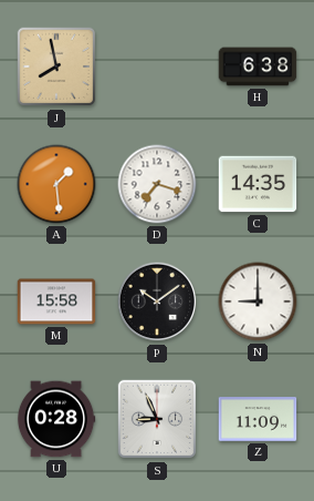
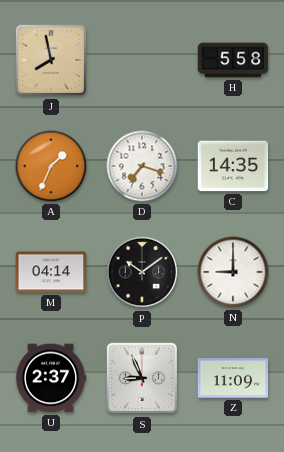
H: 6:38 -> 5:58 (233, 60)
A: 1:29 -> 1:34 (51, 166)
M: 15:58 -> 04:14 (51, 272)
U: 0:28 -> 2:37 (51, 378)
